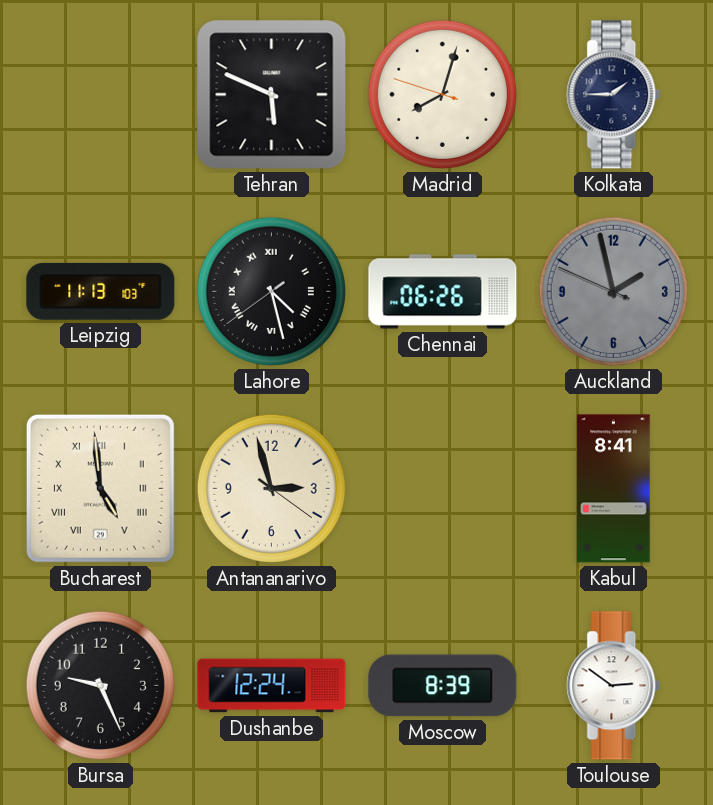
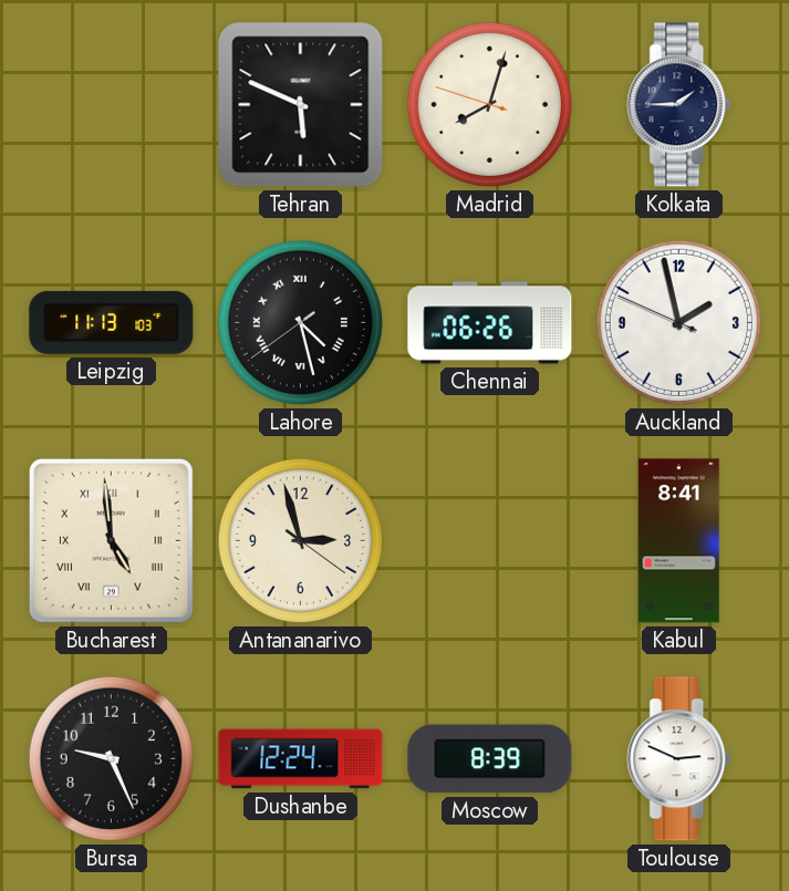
Auckland dial: grey -> white (678, 322)
Toulouse: 2:51 -> 2:49 (679, 759)
